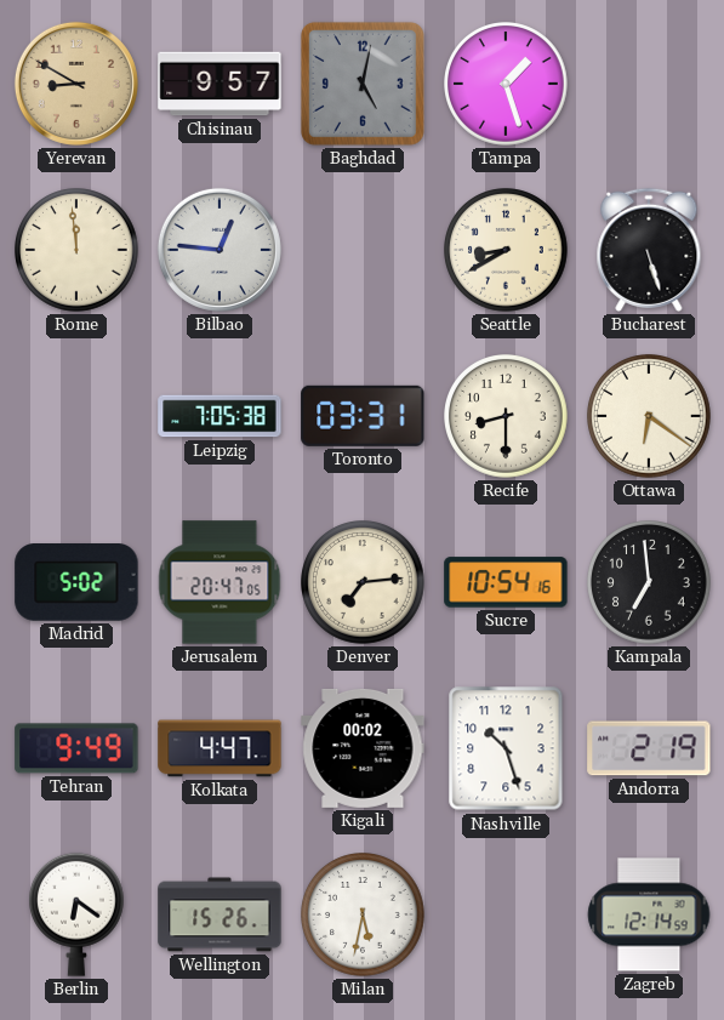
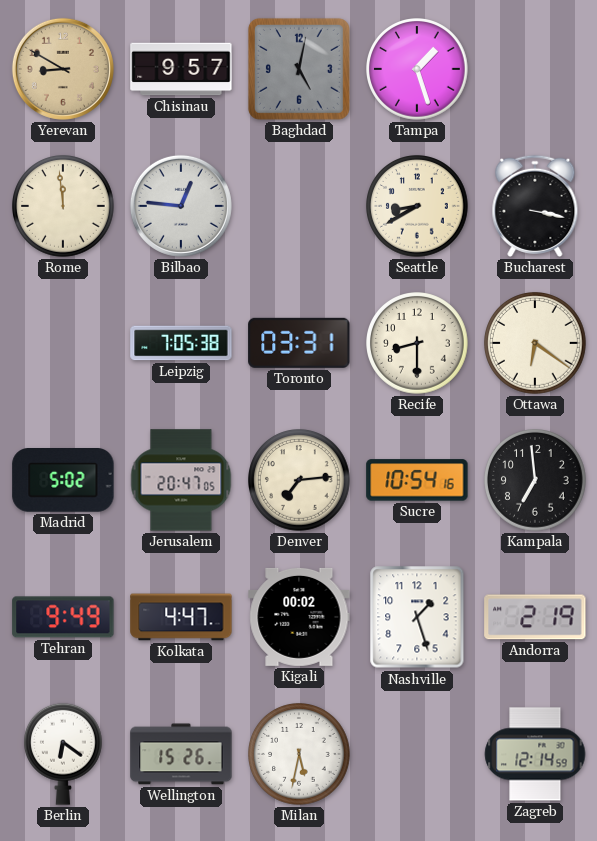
Bucharest: 5:27 -> 3:17 (535, 206)
Nashville: 10:27 -> 1:27 (417, 617)
